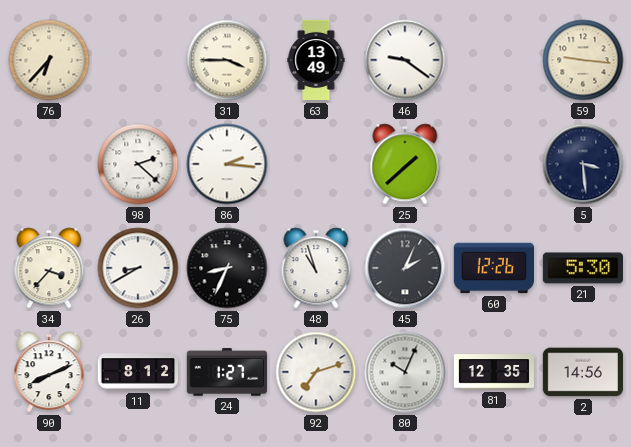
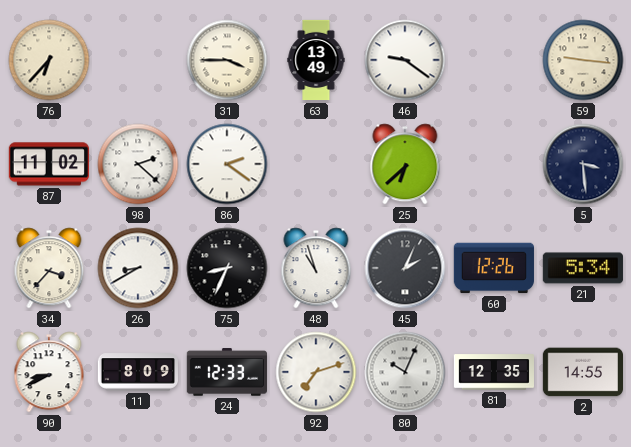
87: none -> 11:02 (49, 164)
86: 2:16 -> 2:21 (227, 164)
25: 1:38 -> 6:38 (405, 164)
21: 5:30 -> 5:34 (583, 268)
90: 8:11 -> 8:41 (49, 372)
11: 8:12 -> 8:09 (137, 372)
24: 1:27 -> 12:33 (227, 372)
2: 14:56 -> 14:55 (582, 372)
